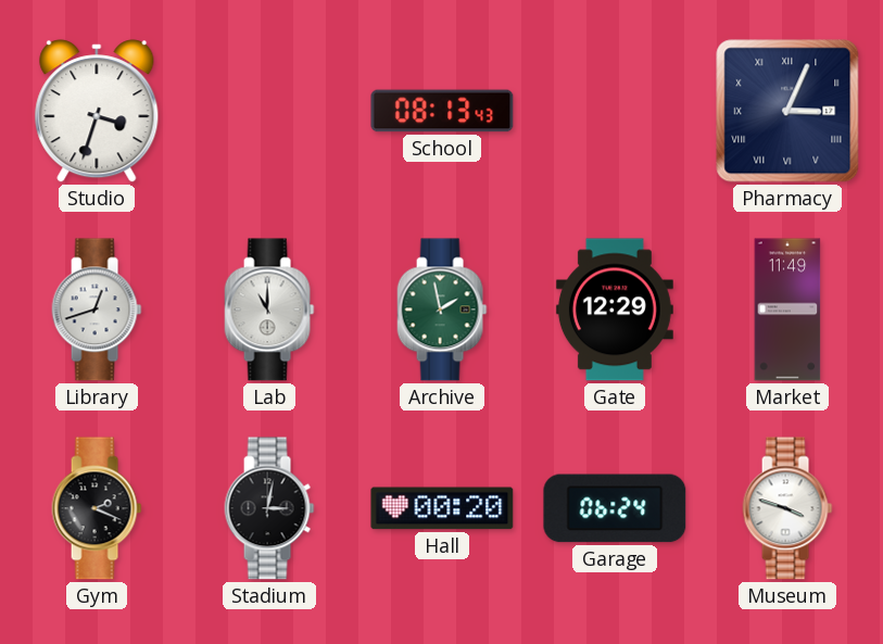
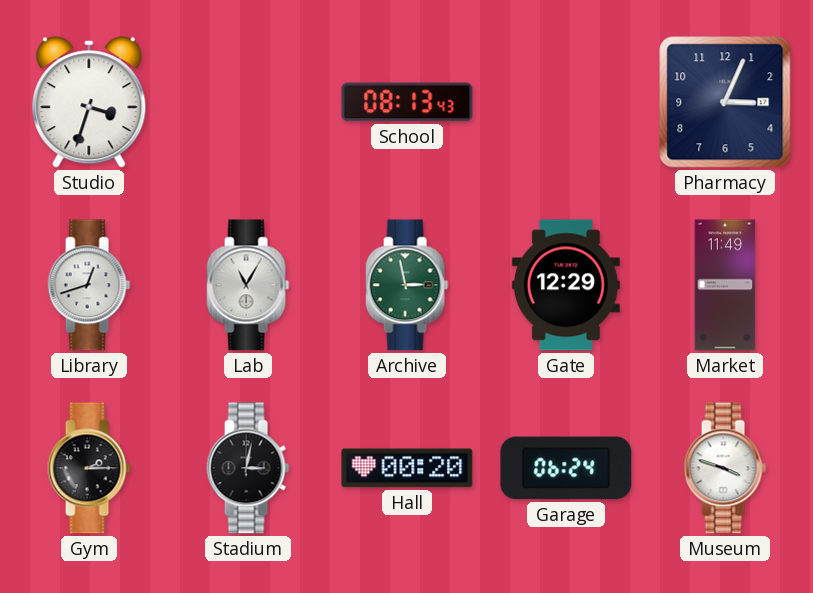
Pharmacy numerals: Roman -> Arabic (725, 102)
Lab: 11:00 -> 11:05 (248, 285)
Archive: 1:58 -> 2:58 (407, 285)
Gym: 2:19 -> 2:15 (89, 468)
